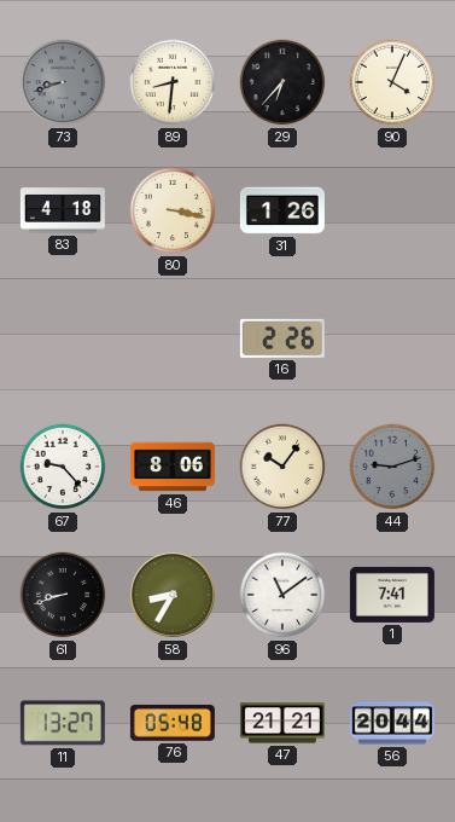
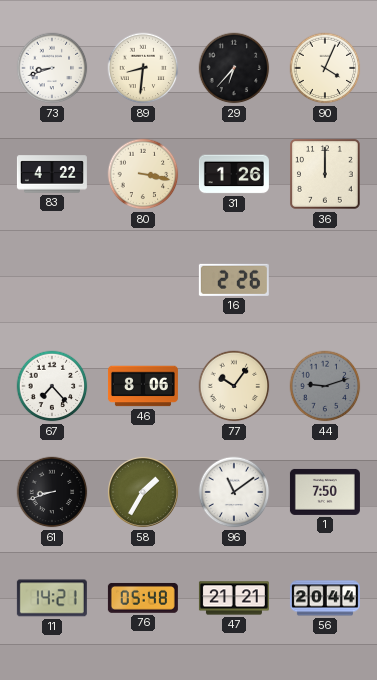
73 dial: grey -> white (52, 68)
83: 4:18 -> 4:22 (52, 174)
36: none -> 12:00 (326, 175)
67: 9:23 -> 7:23 (52, 386)
58: 8:35 -> 1:35 (143, 492)
1: 7:41 -> 7:50 (325, 492)
11: 13:27 -> 14:21 (52, 598)
